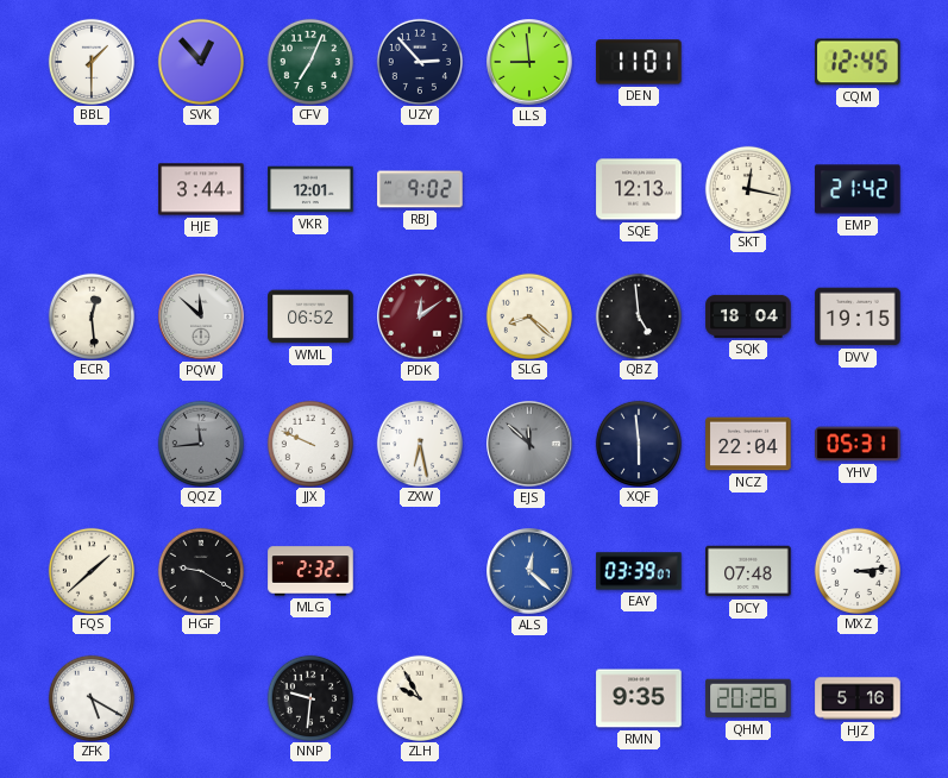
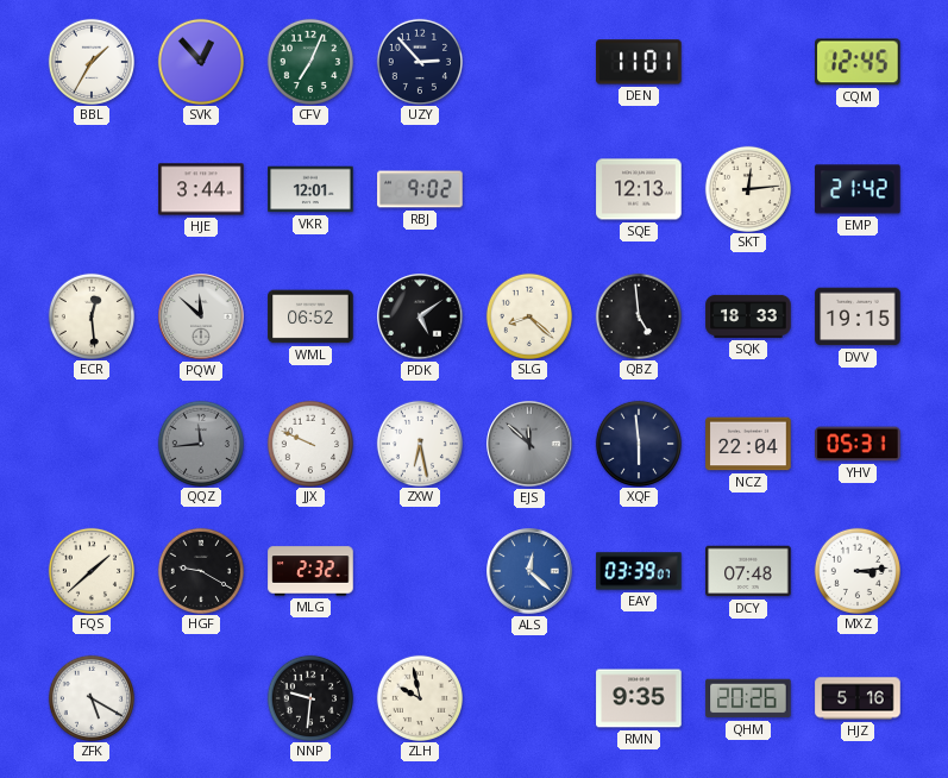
BBL: 1:30 -> 1:35 (90, 61)
LLS: 8:59 -> none (529, 62)
SKT: 12:17 -> 12:14 (747, 188)
PDK: 12:09 -> 5:09 (420, 316)
PDK dial: burgundy -> black (420, 316)
SQK: 18:04 -> 18:33 (748, 316)
ZLH: 9:55 -> 9:58 (419, 697)
